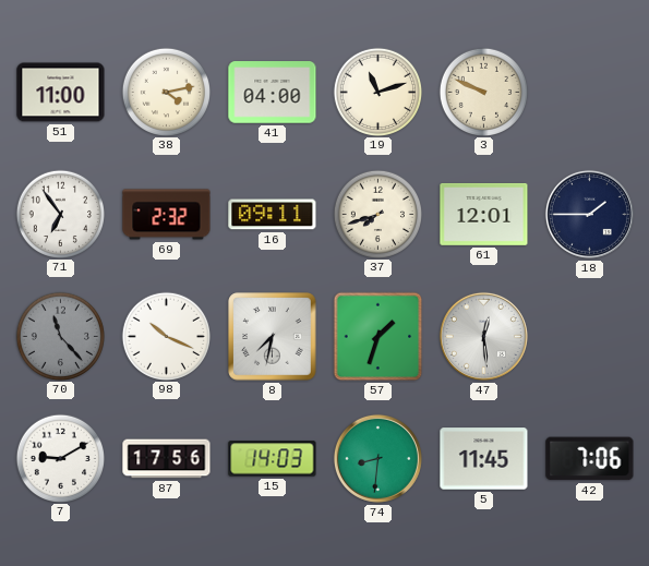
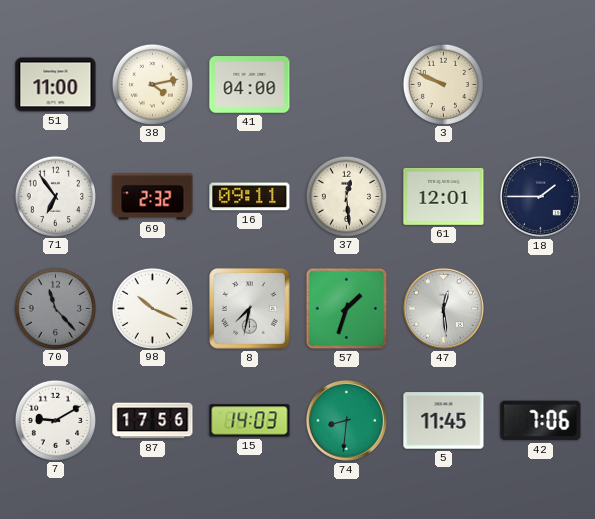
19: 11:12 -> none (377, 92)
37: 7:42 -> 12:29 (346, 196)
